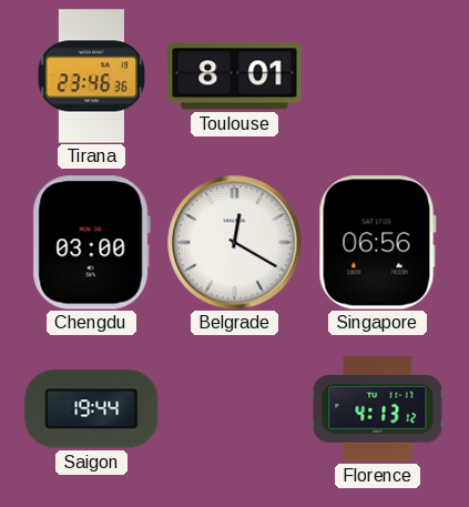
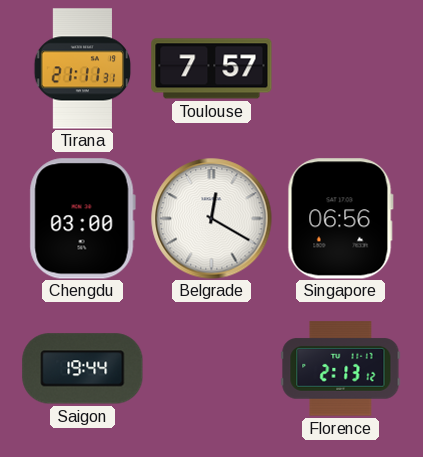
Tirana: 23:46 -> 21:11 (83, 69)
Toulouse: 8:01 -> 7:57 (212, 69)
Florence: 4:13 -> 2:13 (341, 369)
